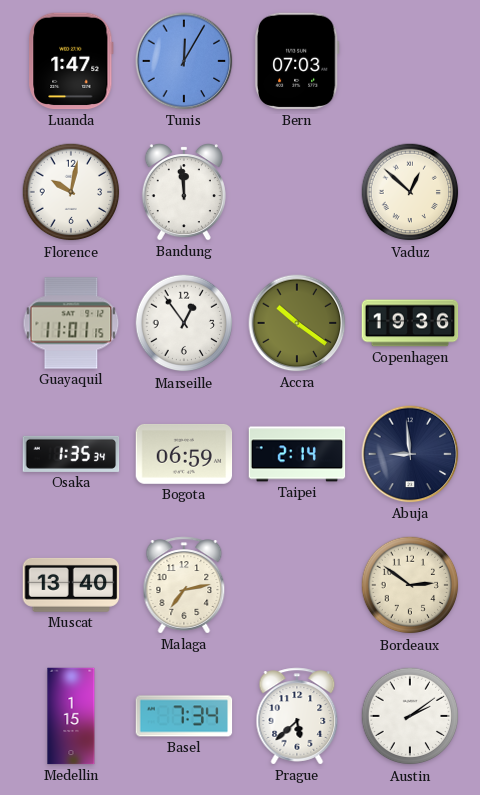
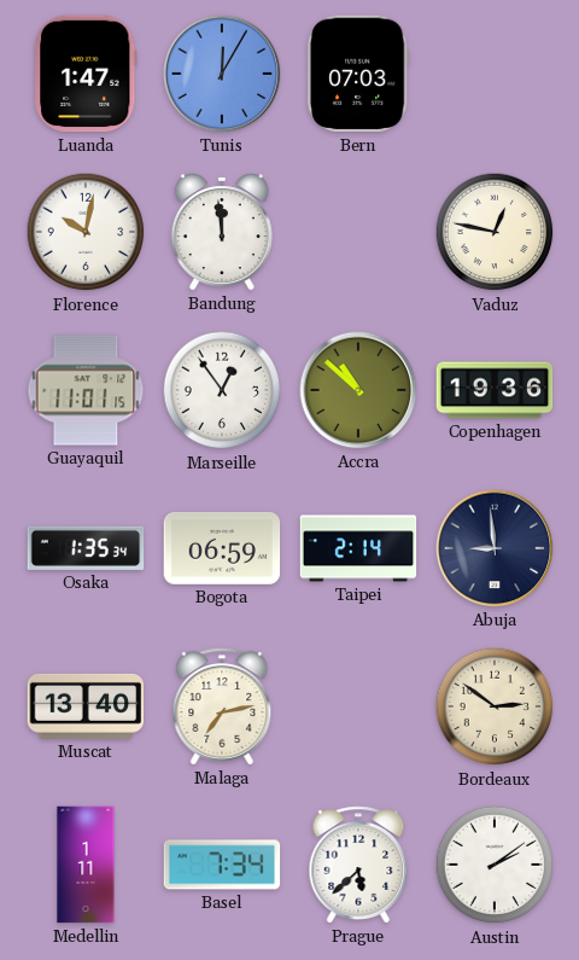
Vaduz: 12:52 -> 12:47 (495, 232)
Accra: 10:21 -> 10:52 (358, 390)
Medellin: 1:15 -> 1:11 (86, 865)
